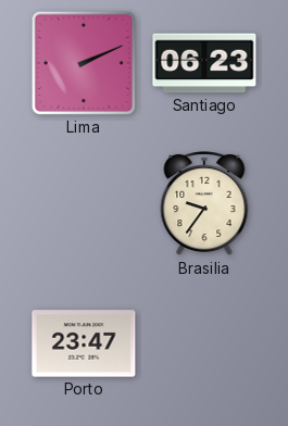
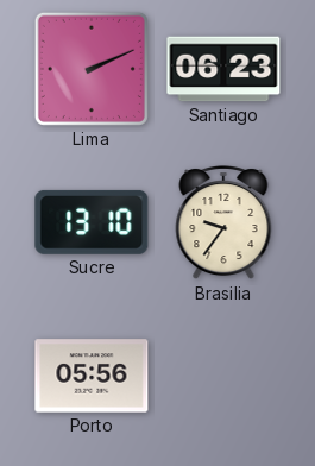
Sucre: none -> 13:10 (92, 222)
Porto: 23:47 -> 05:56 (92, 376)
